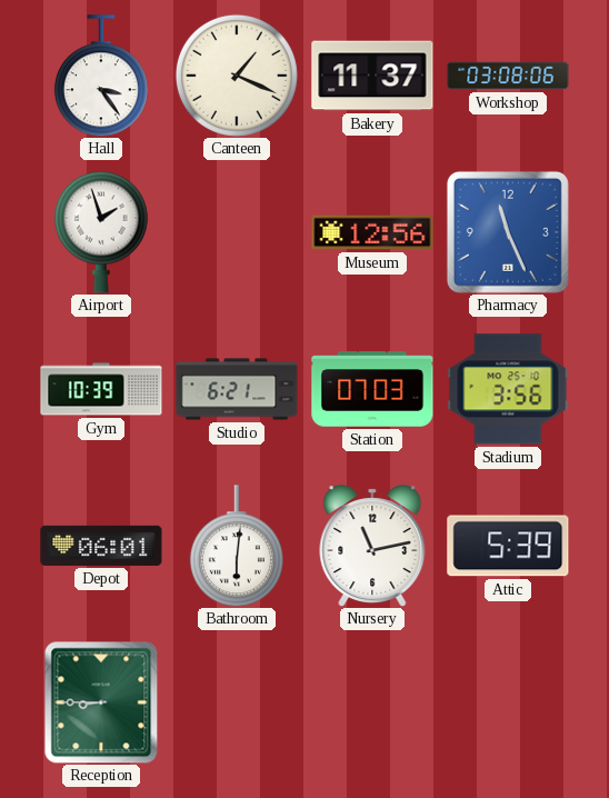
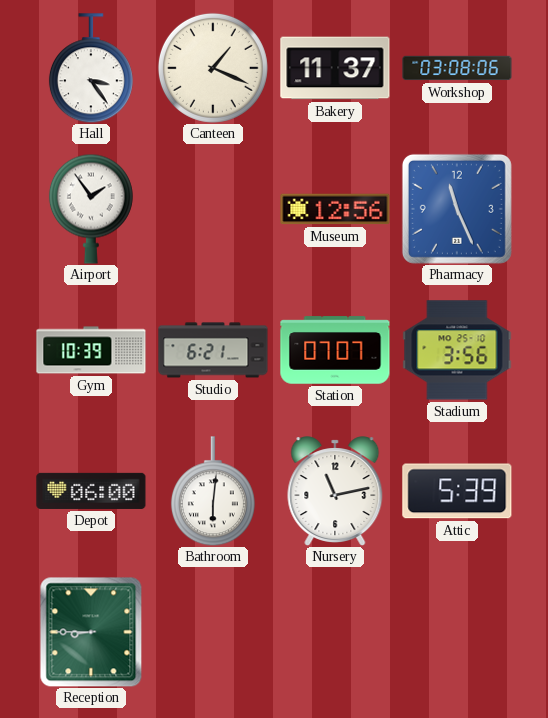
Airport: 1:57 -> 1:54 (91, 209)
Station: 07:03 -> 07:07 (335, 350)
Depot: 06:01 -> 06:00 (91, 491)
